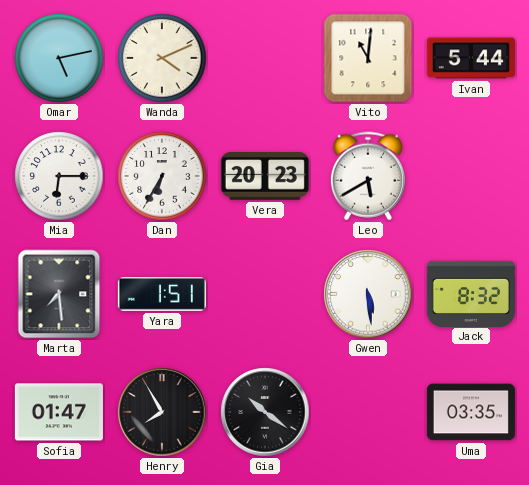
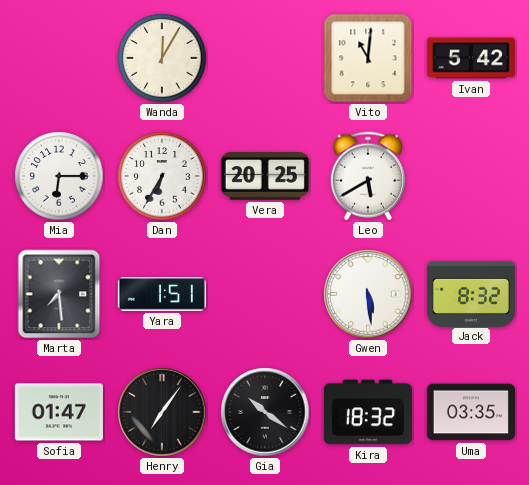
Omar: 5:13 -> none (59, 58)
Wanda: 4:11 -> 12:05 (162, 58)
Ivan: 5:44 -> 5:42 (471, 58)
Vera: 20:23 -> 20:25 (265, 176)
Henry: 7:55 -> 7:06 (162, 412)
Kira: none -> 18:32 (368, 412)
